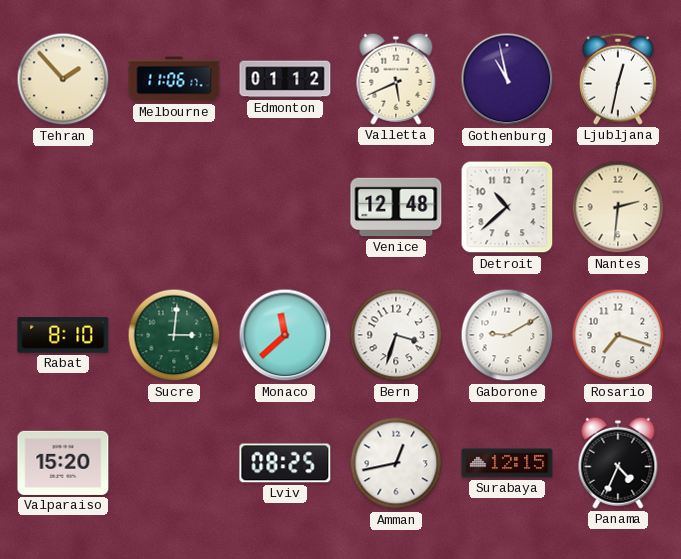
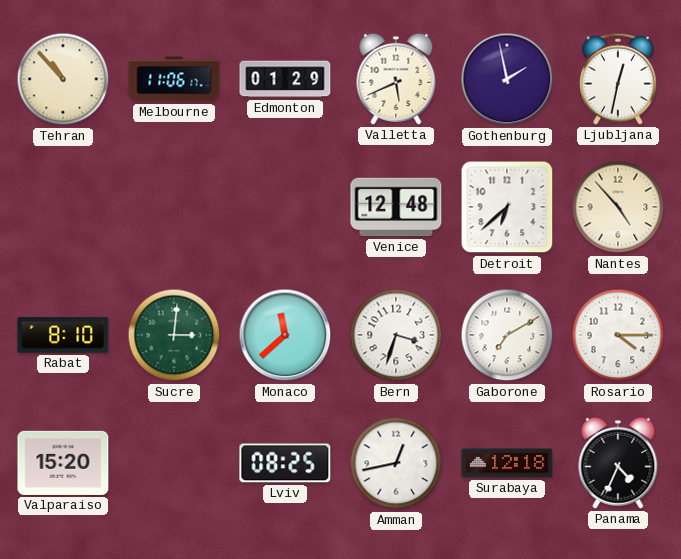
Tehran: 1:53 -> 10:53 (63, 79)
Edmonton: 01:12 -> 01:29 (285, 79)
Gothenburg: 10:58 -> 1:58 (507, 79)
Detroit: 10:38 -> 6:38 (507, 207)
Nantes: 2:31 -> 4:53 (618, 207)
Gaborone: 9:10 -> 7:10 (507, 335)
Rosario: 7:18 -> 4:15 (618, 335)
Surabaya: 12:15 -> 12:18 (507, 463)
